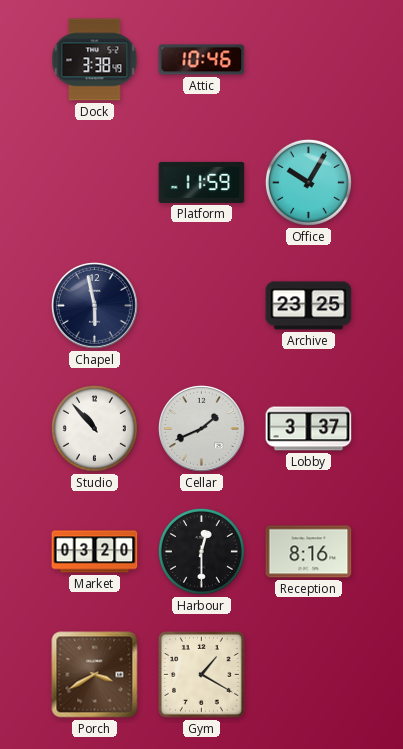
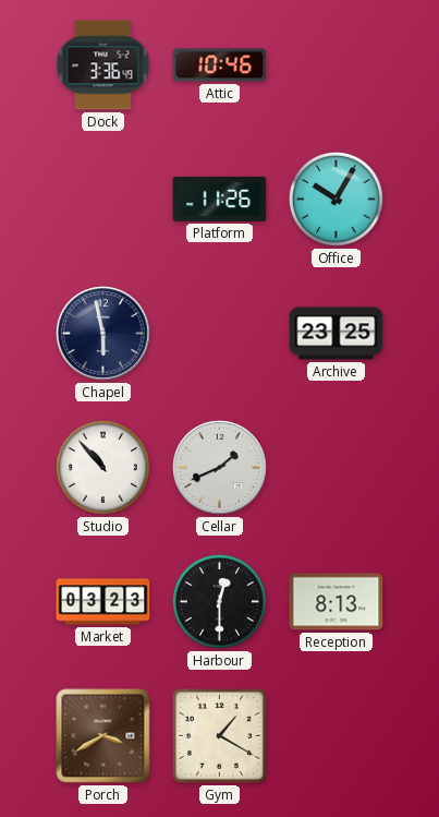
Dock: 3:38 -> 3:36 (103, 65)
Platform: 11:59 -> 11:26 (220, 199)
Lobby: 3:37 -> none (309, 429)
Market: 03:20 -> 03:23 (103, 602)
Reception: 8:16 -> 8:13 (337, 602)
